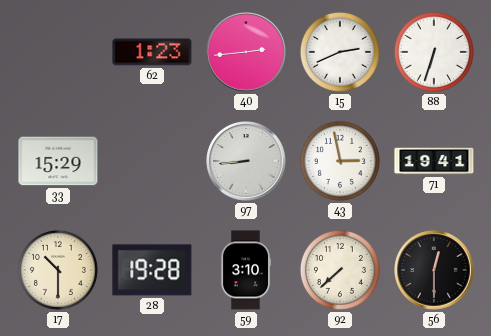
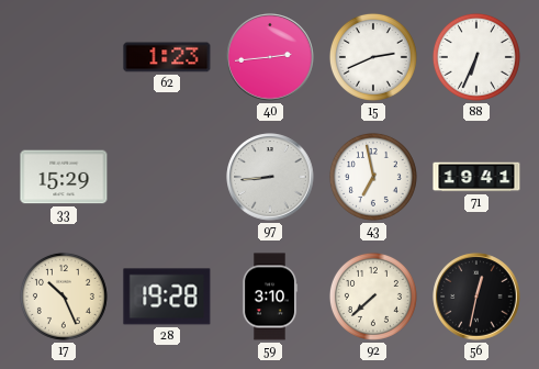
88: 6:33 -> 6:34 (476, 57)
43: 2:58 -> 6:58 (373, 177)
17: 10:30 -> 10:26 (64, 297)
56: 12:30 -> 12:32 (476, 297)
